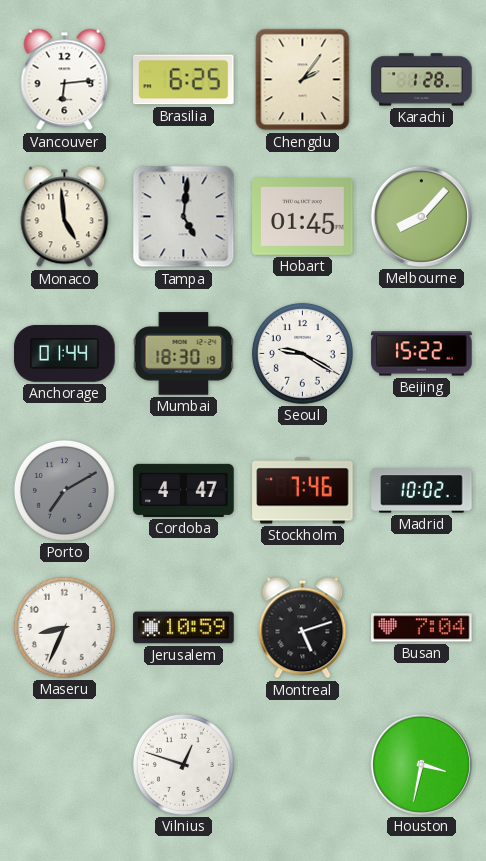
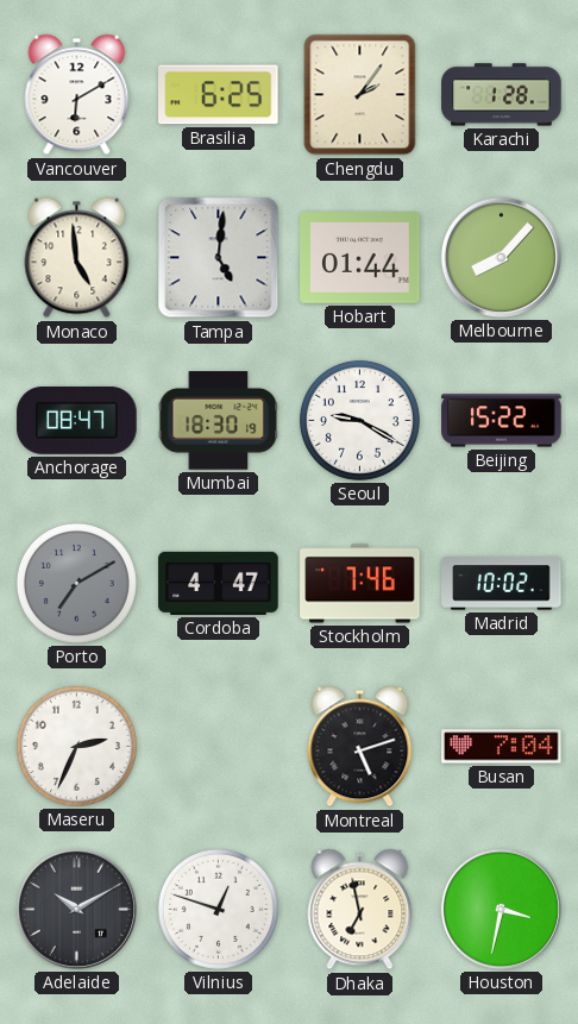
Vancouver: 6:14 -> 6:10 (77, 95)
Hobart: 01:45 -> 01:44 (360, 258)
Anchorage: 01:44 -> 08:47 (77, 420)
Maseru: 8:34 -> 2:34 (76, 746)
Jerusalem: 10:59 -> none (184, 628)
Adelaide: none -> 10:10 (76, 909)
Dhaka: none -> 6:58 (360, 910)
